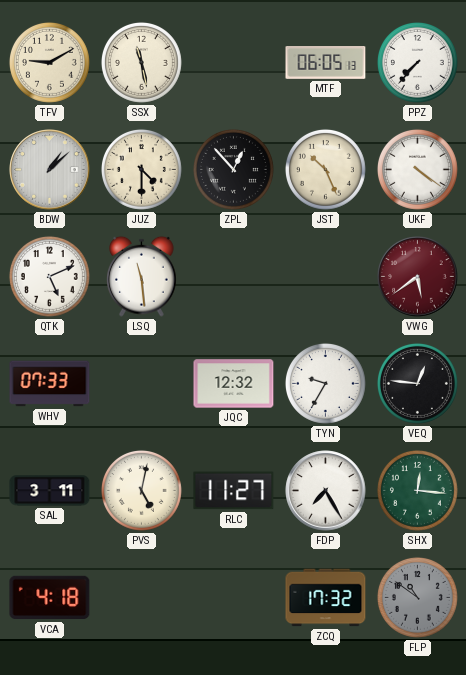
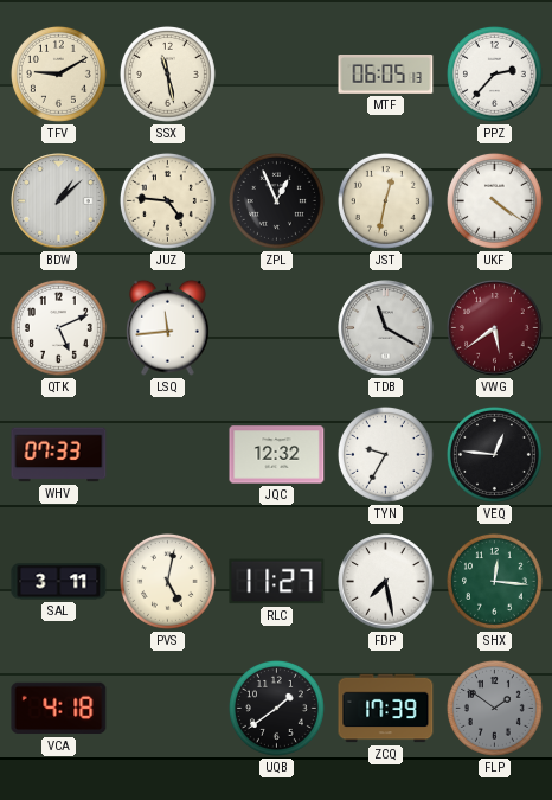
PPZ: 7:37 -> 2:37 (494, 73)
JUZ: 4:30 -> 4:46 (167, 200)
ZPL: 12:53 -> 12:56 (276, 200)
JST: 10:26 -> 12:32 (385, 200)
LSQ: 11:29 -> 11:44 (168, 327)
TDB: none -> 11:20 (386, 328)
FDP: 7:25 -> 7:28 (386, 582)
UQB: none -> 1:39 (276, 708)
ZCQ: 17:32 -> 17:39 (386, 709)
FLP: 10:51 -> 1:51 (494, 708)
